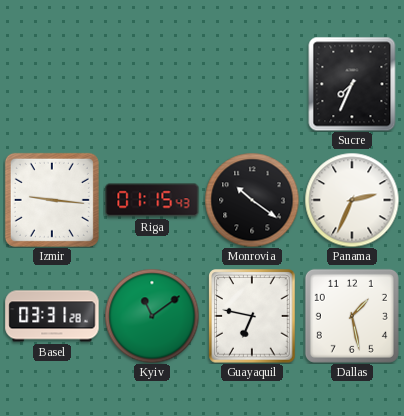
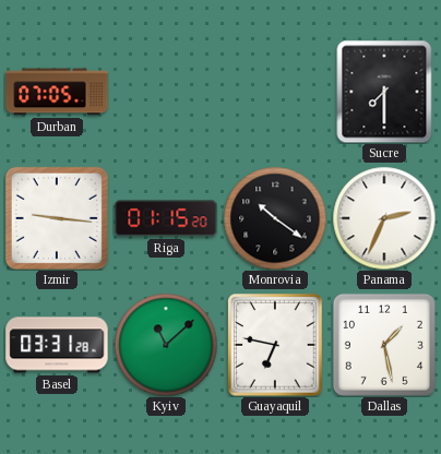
Durban: none -> 07:05 (57, 92)
Sucre: 7:34 -> 7:30 (384, 92)
Riga: 01:15:43 -> 01:15:20 (166, 218)
Kyiv: 11:09 -> 11:08 (166, 345)
